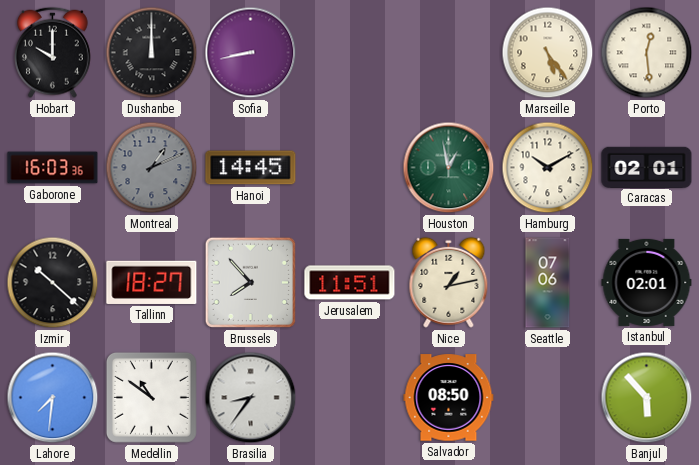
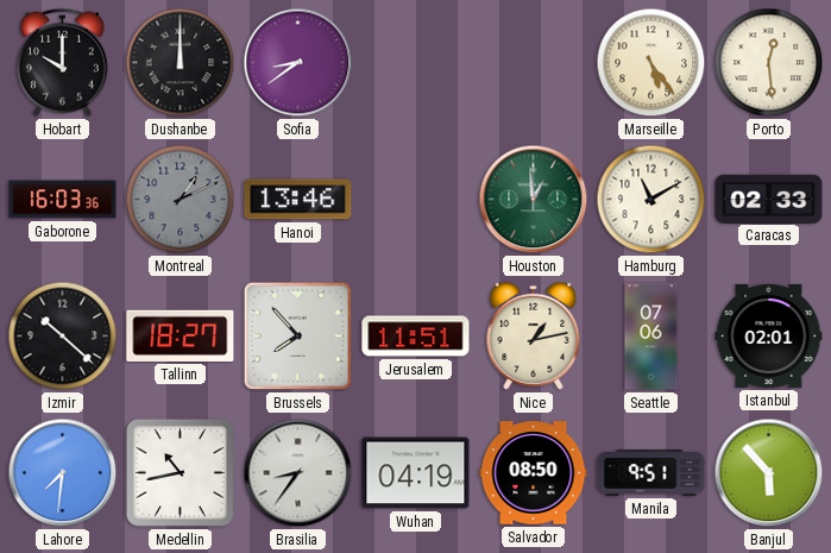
Sofia: 8:43 -> 8:39 (298, 63)
Hanoi: 14:45 -> 13:46 (298, 200)
Houston: 12:58 -> 12:59 (534, 200)
Hamburg: 10:10 -> 11:10 (651, 200)
Caracas: 02:01 -> 02:33 (769, 199)
Medellin: 10:51 -> 10:43 (180, 472)
Wuhan: none -> 04:19 (416, 473)
Manila: none -> 9:51 (651, 472)
